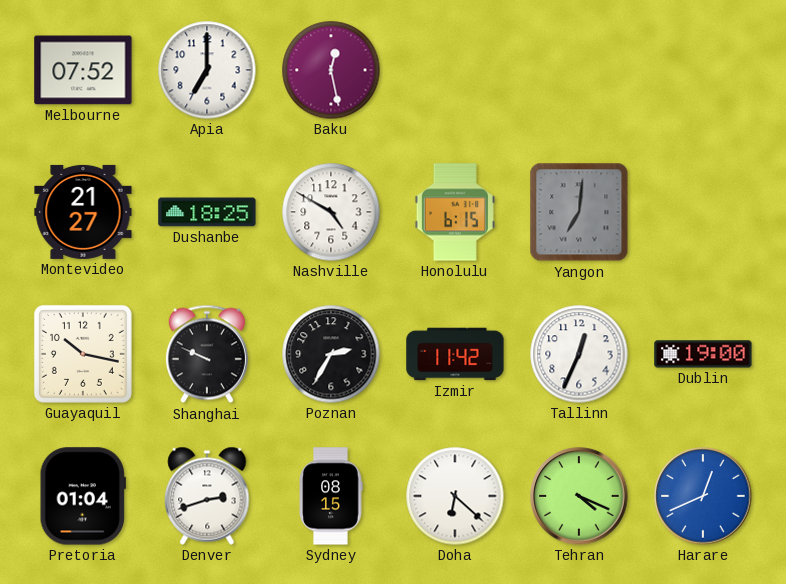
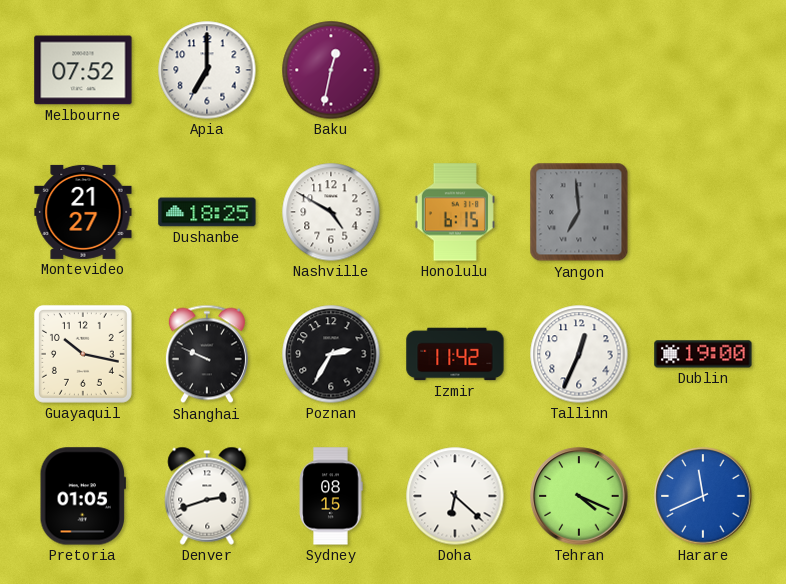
Baku: 12:28 -> 12:32 (331, 70)
Yangon: 7:01 -> 6:59 (579, 212)
Pretoria: 01:04 -> 01:05 (82, 496)
Harare: 12:41 -> 11:41 (703, 496)
